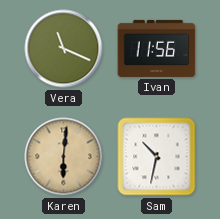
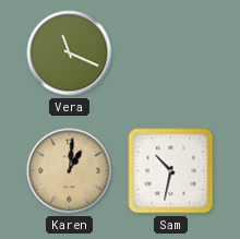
Ivan: 11:56 -> none (157, 48)
Karen: 6:01 -> 1:01 (70, 171)
